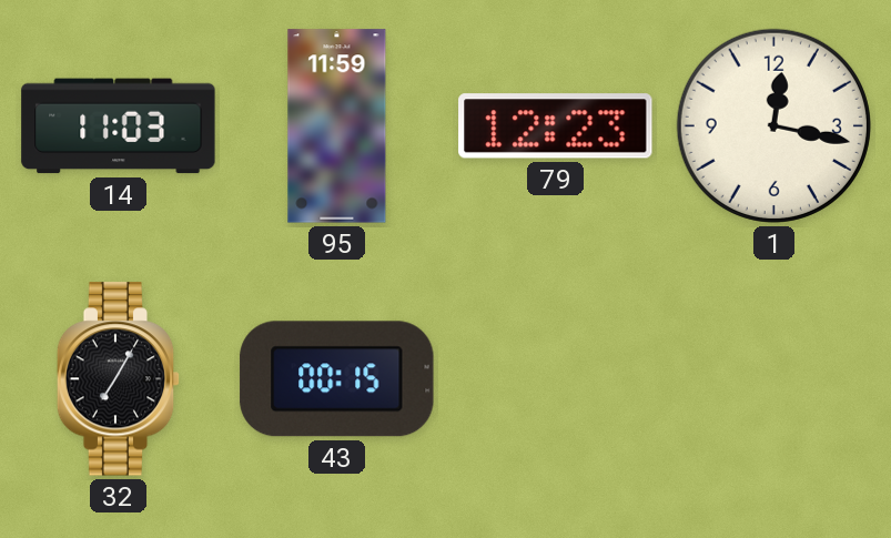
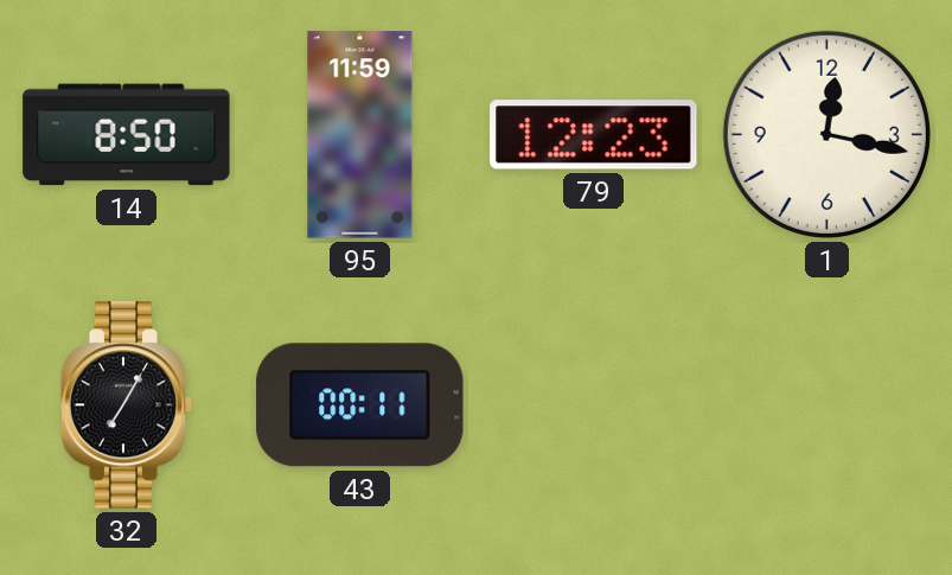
14: 11:03 -> 8:50 (127, 135)
43: 00:15 -> 00:11 (360, 405)
